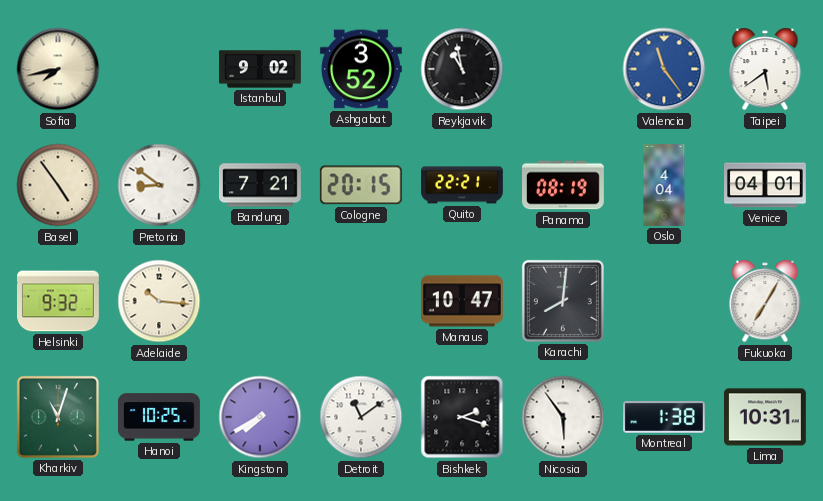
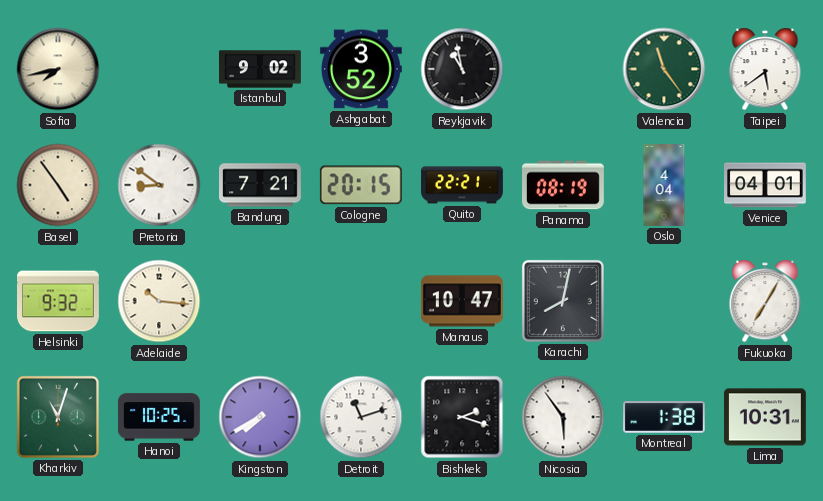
Valencia dial: blue -> green (664, 69)
Karachi: 8:01 -> 8:02 (563, 301)
Detroit: 11:09 -> 11:12 (361, 417)
